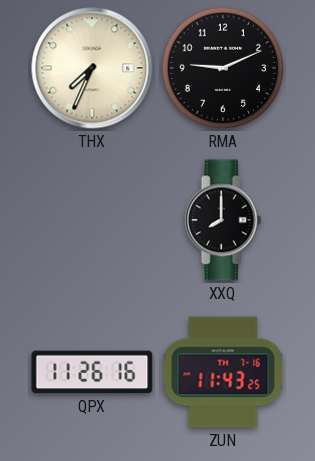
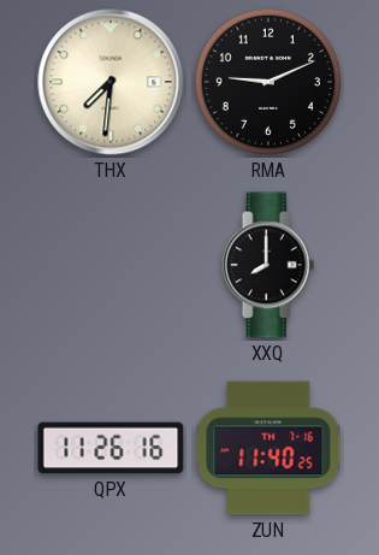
THX: 7:34 -> 7:31 (111, 82)
ZUN: 11:43 -> 11:40 (268, 448)
